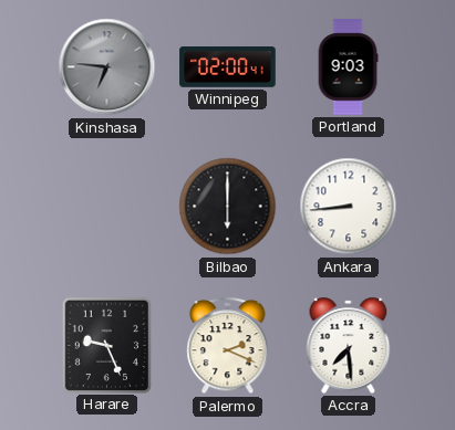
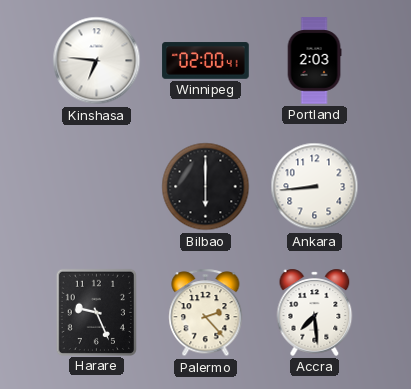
Kinshasa dial: grey -> white (97, 61)
Portland: 9:03 -> 2:03 (314, 61)
Palermo: 2:19 -> 2:23 (206, 313)
